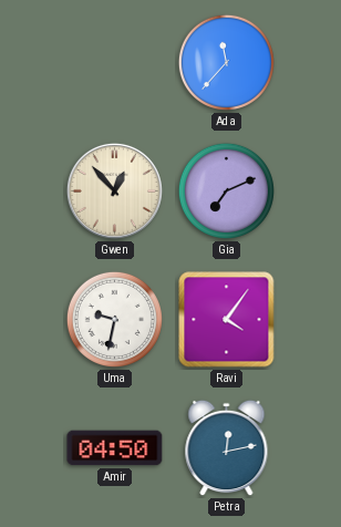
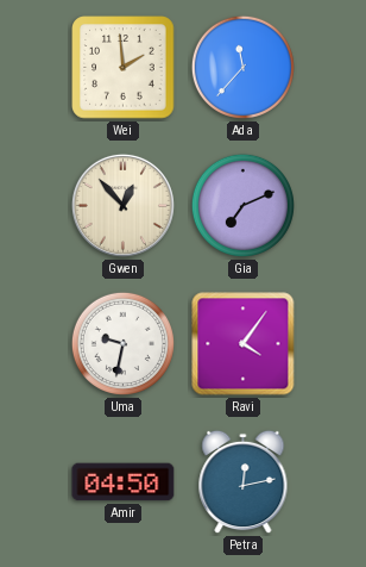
Wei: none -> 1:59 (124, 68)
